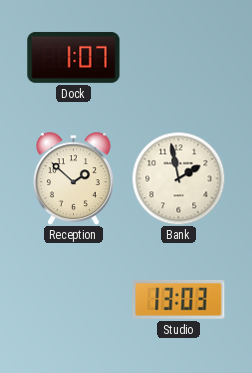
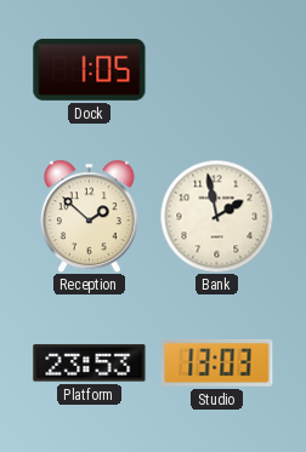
Dock: 1:07 -> 1:05 (90, 69)
Platform: none -> 23:53 (90, 364)
